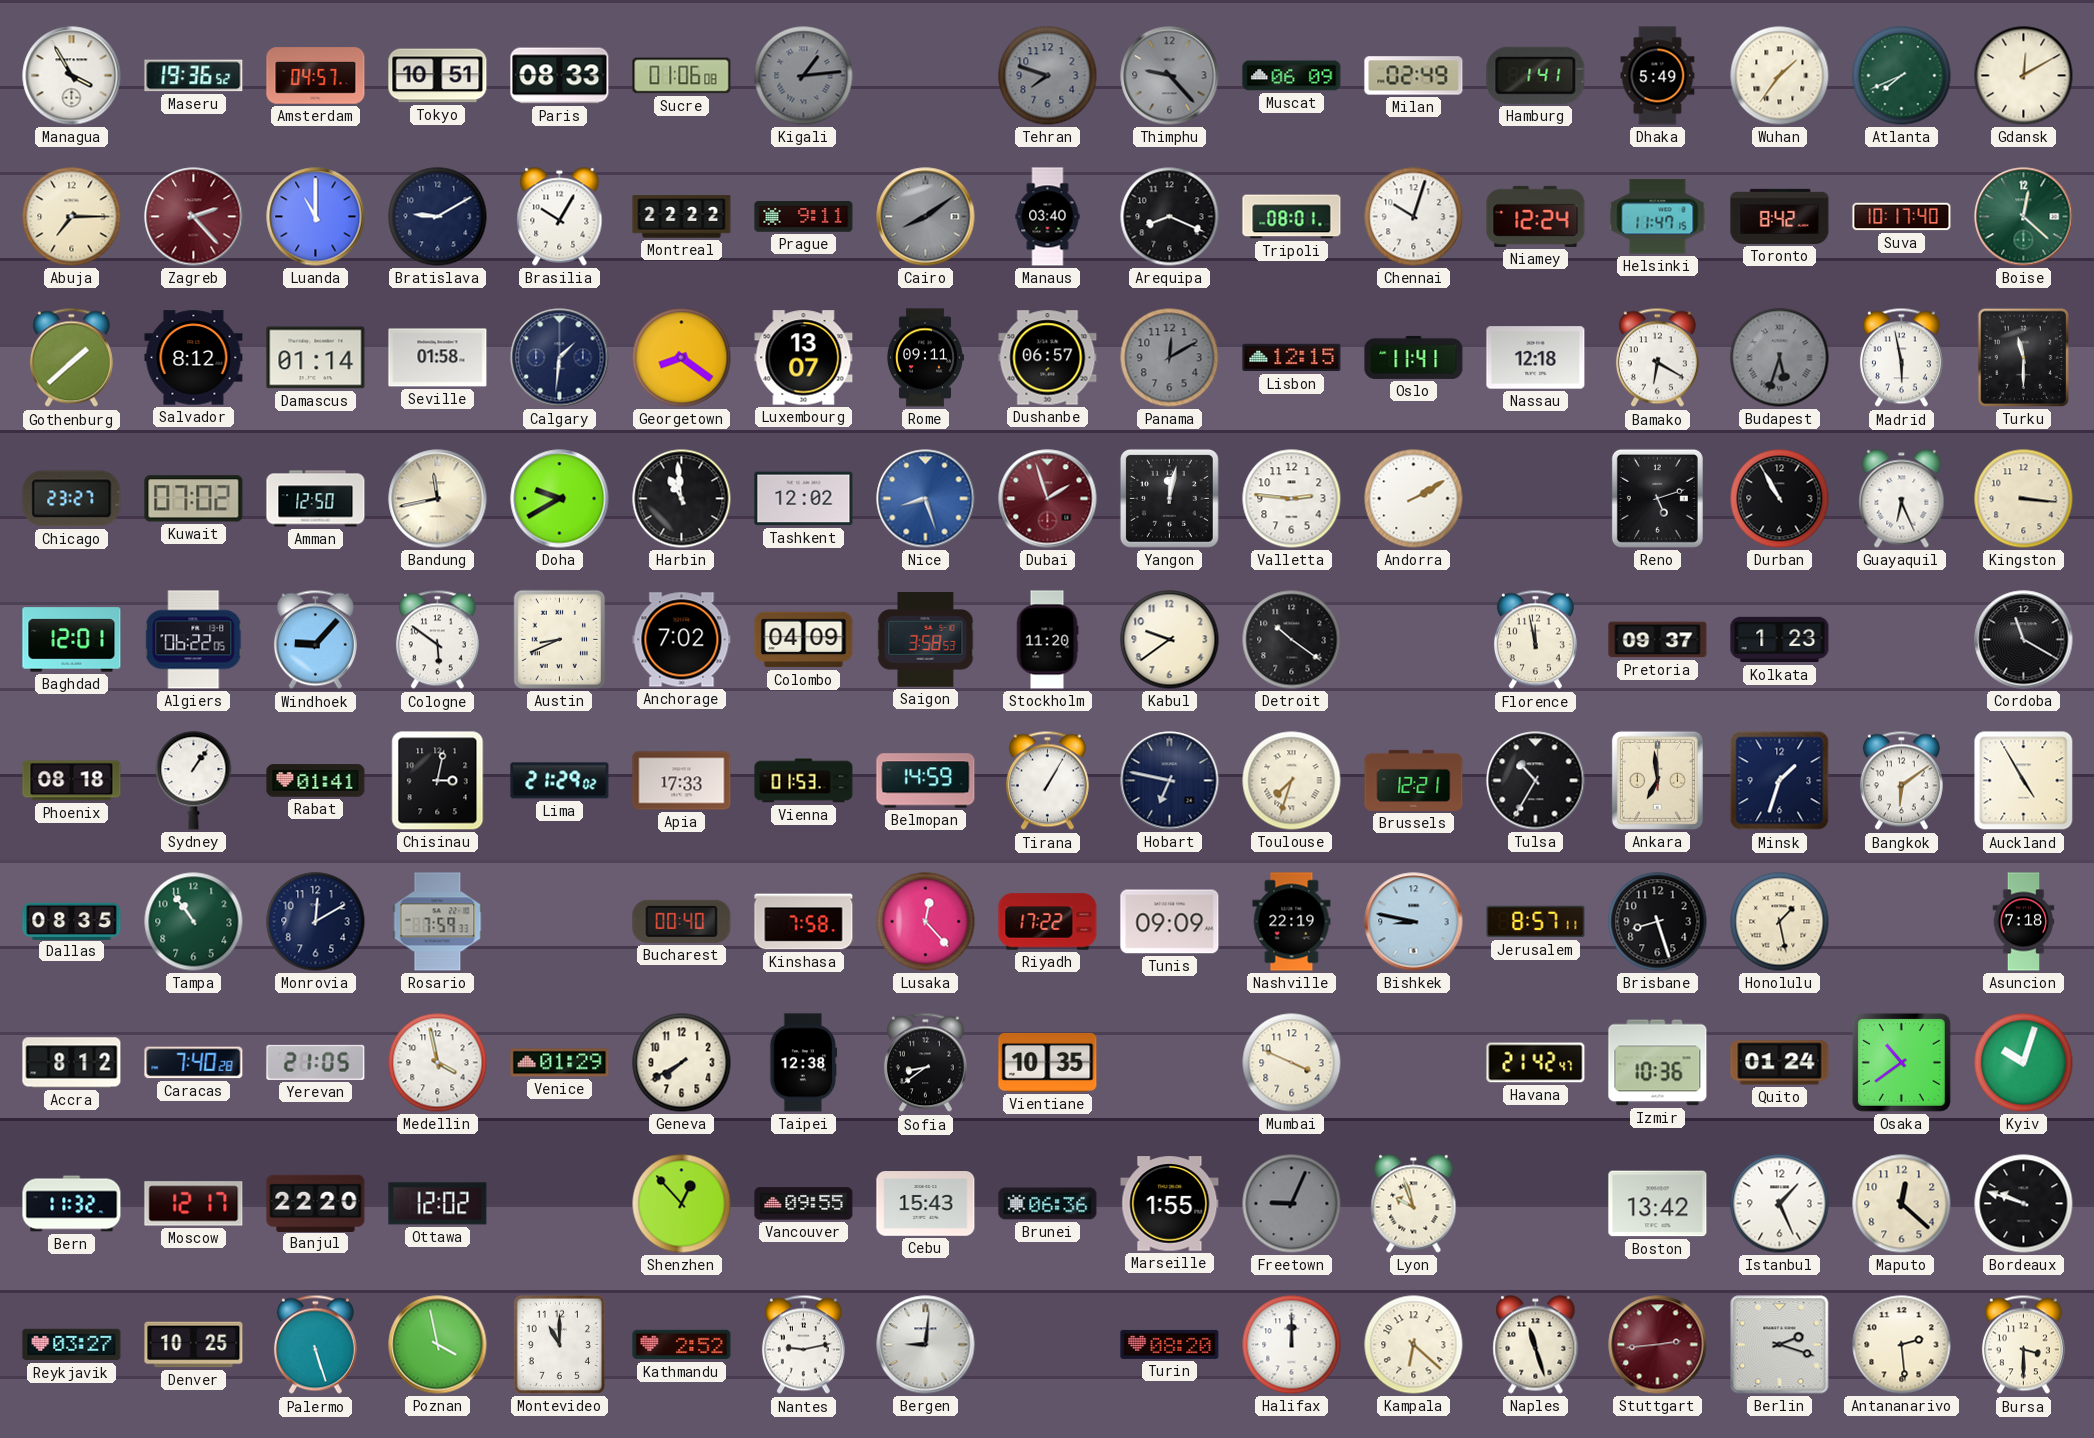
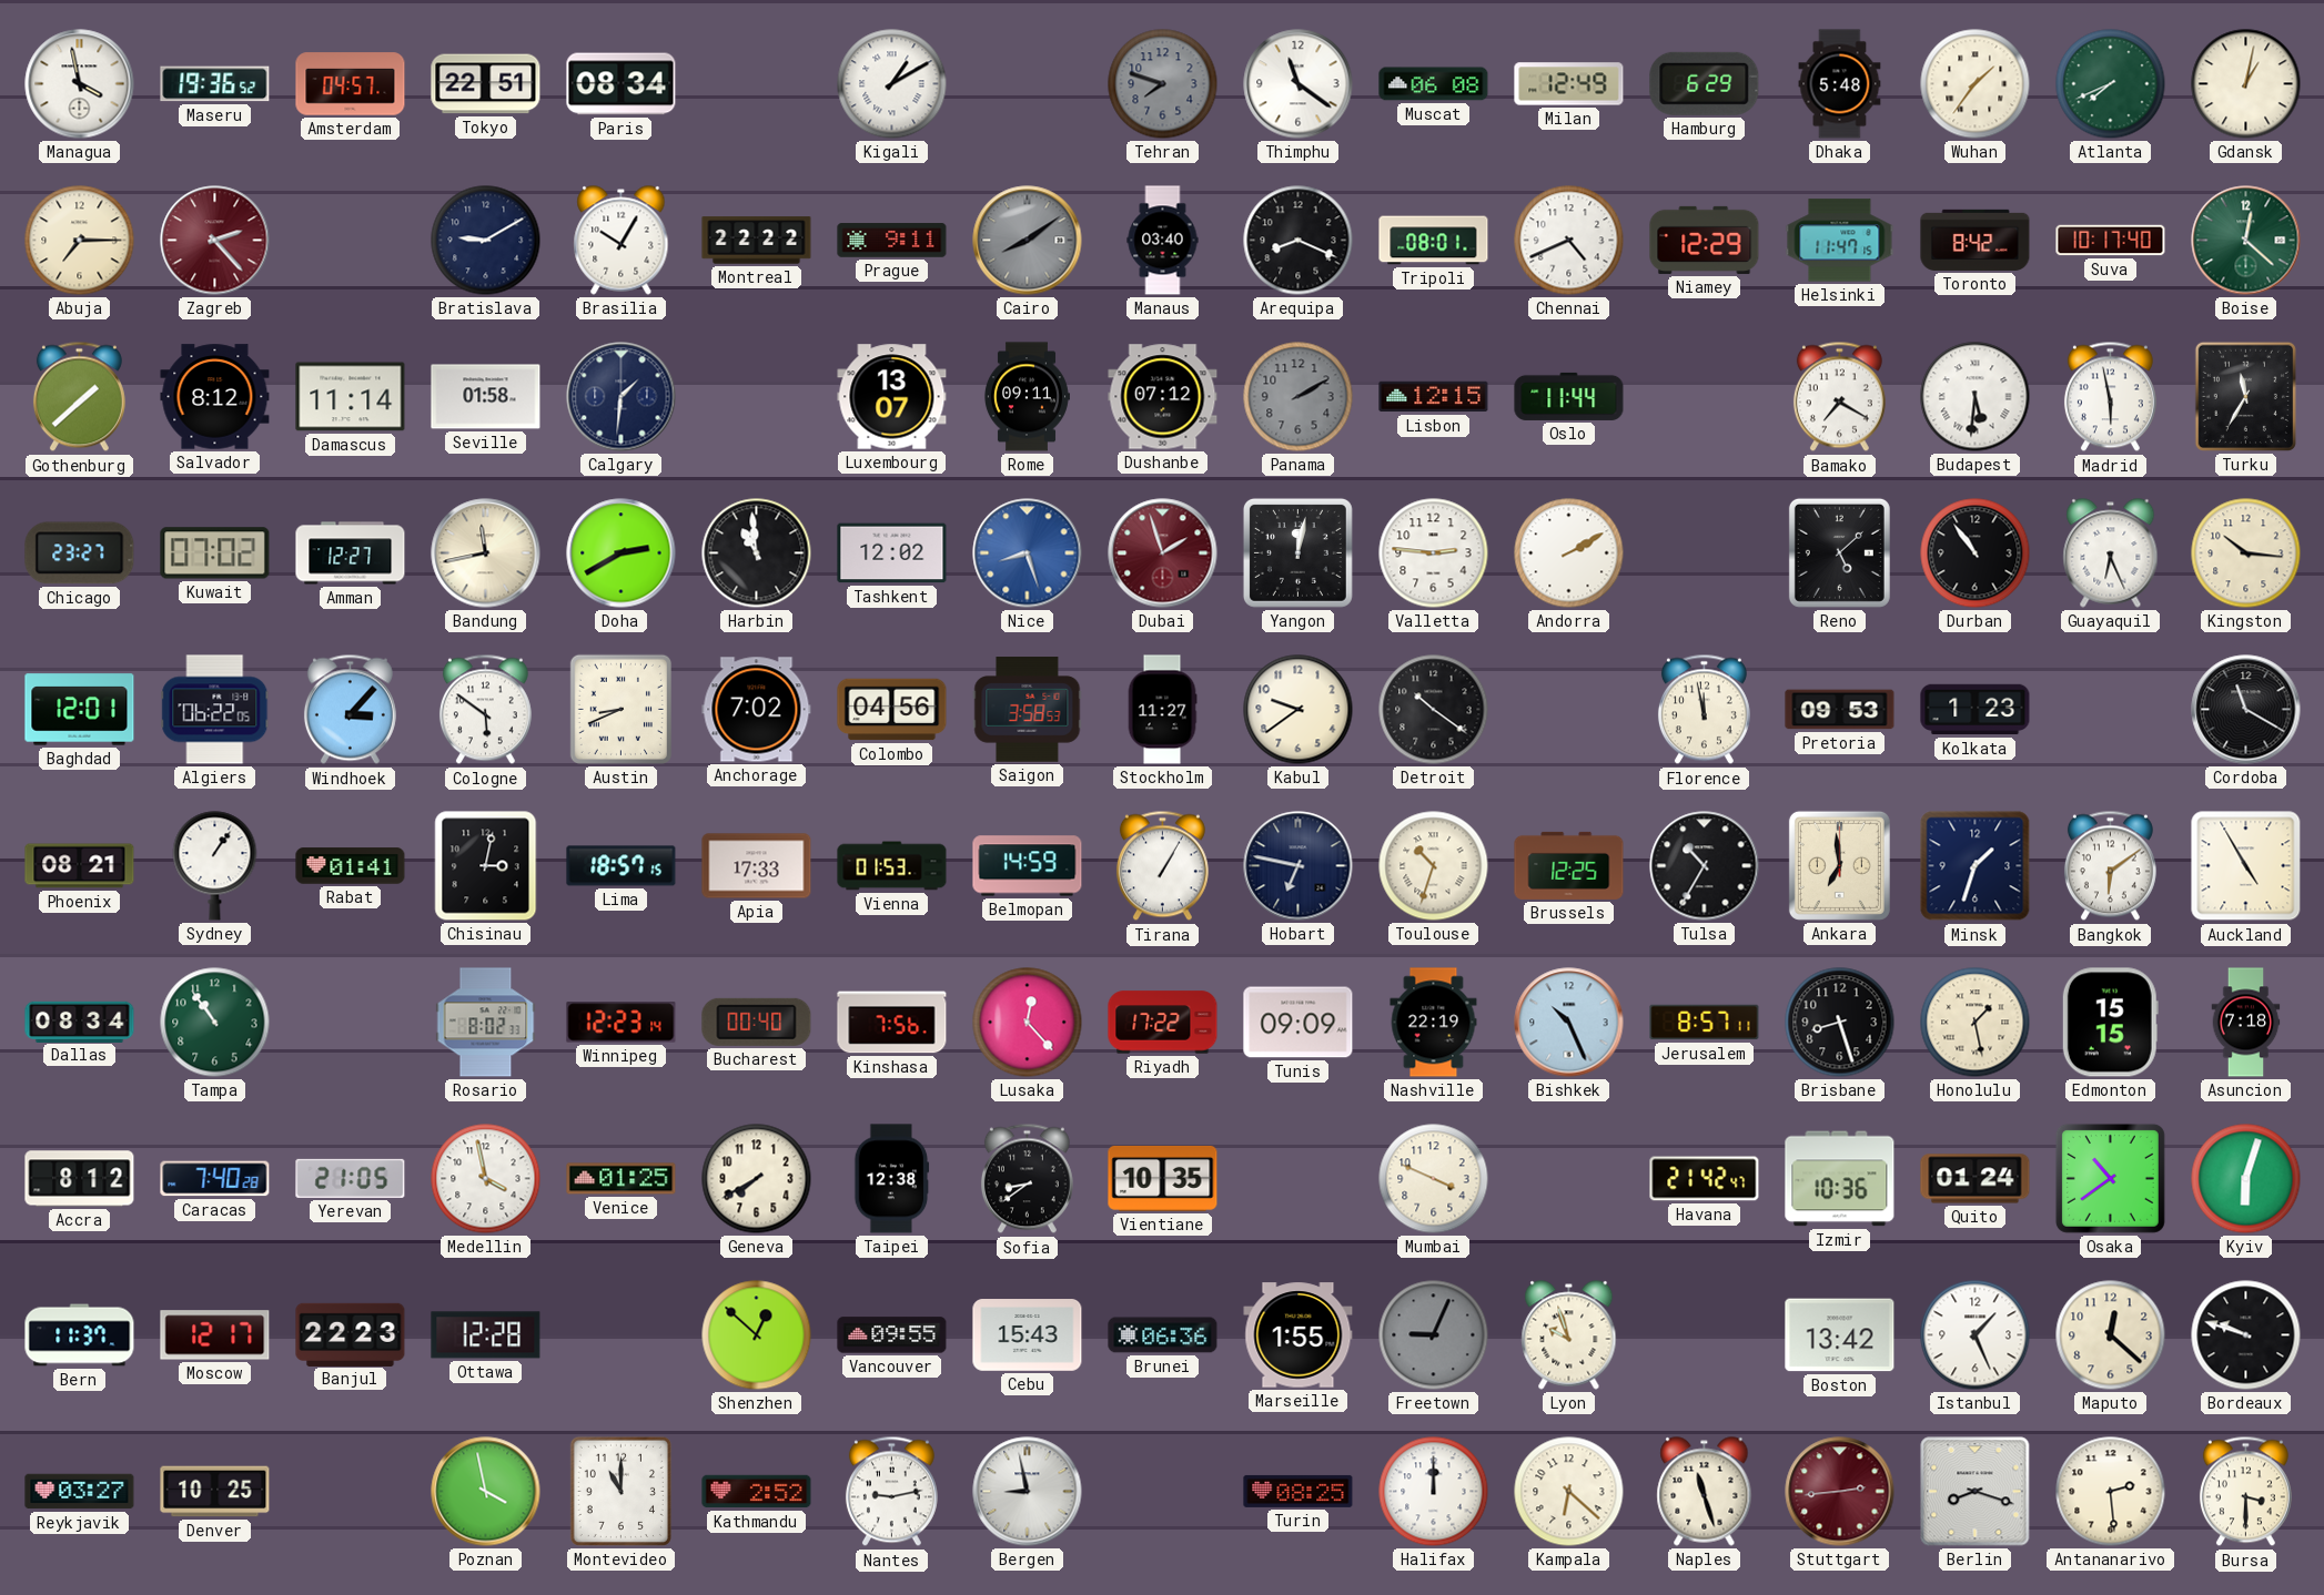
Managua: 3:55 -> 3:58 (80, 84)
Tokyo: 10:51 -> 22:51 (486, 84)
Paris: 08:33 -> 08:34 (622, 84)
Sucre: 01:06 -> none (682, 76)
Kigali: 1:14 -> 1:10 (892, 84)
Kigali dial: grey -> white (892, 84)
Thimphu: 9:23 -> 11:21 (1299, 84)
Thimphu dial: grey -> white (1299, 84)
Muscat: 06:09 -> 06:08 (1434, 84)
Milan: 02:49 -> 12:49 (1569, 84)
Hamburg: 1:41 -> 6:29 (1705, 83)
Dhaka: 5:49 -> 5:48 (1840, 84)
Gdansk: 12:10 -> 1:02 (2246, 84)
Luanda: 11:00 -> none (316, 217)
Chennai: 10:03 -> 4:41 (1569, 241)
Niamey: 12:24 -> 12:29 (1705, 240)
Damascus: 01:14 -> 11:14 (351, 397)
Georgetown: 8:21 -> none (682, 358)
Dushanbe: 06:57 -> 07:12 (1163, 397)
Panama: 12:10 -> 2:10 (1299, 397)
Oslo: 11:41 -> 11:44 (1569, 396)
Nassau: 12:18 -> none (1536, 358)
Bamako: 6:20 -> 7:20 (1839, 397)
Budapest: 5:33 -> 5:31 (1976, 397)
Budapest dial: grey -> white (1976, 397)
Turku: 11:30 -> 11:35 (2245, 396)
Amman: 12:50 -> 12:27 (351, 553)
Doha: 9:40 -> 2:40 (622, 553)
Reno: 5:12 -> 5:08 (1839, 552)
Durban: 10:55 -> 10:54 (1976, 553)
Kingston: 3:16 -> 10:16 (2246, 553)
Windhoek: 9:07 -> 3:07 (350, 710)
Colombo: 04:09 -> 04:56 (892, 710)
Stockholm: 11:20 -> 11:27 (1162, 710)
Pretoria: 09:37 -> 09:53 (1840, 710)
Phoenix: 08:18 -> 08:21 (80, 866)
Lima: 21:29 -> 18:57 (622, 866)
Toulouse: 7:33 -> 10:33 (1434, 866)
Brussels: 12:21 -> 12:25 (1569, 865)
Dallas: 08:35 -> 08:34 (80, 1022)
Monrovia: 12:10 -> none (316, 922)
Rosario: 7:59 -> 8:02 (486, 1023)
Winnipeg: none -> 12:23 (622, 1023)
Kinshasa: 7:58 -> 7:56 (892, 1023)
Bishkek: 8:47 -> 10:26 (1569, 1023)
Edmonton: none -> 15:15 (2110, 1023)
Venice: 01:29 -> 01:25 (622, 1179)
Kyiv: 10:03 -> 6:03 (2246, 1179)
Bern: 11:32 -> 11:37 (80, 1335)
Banjul: 22:20 -> 22:23 (351, 1334)
Ottawa: 12:02 -> 12:28 (486, 1335)
Shenzhen: 12:53 -> 12:52 (757, 1335)
Palermo: 5:27 -> none (315, 1345)
Bergen: 9:01 -> 8:58 (1028, 1492)
Turin: 08:20 -> 08:25 (1299, 1491)
Berlin: 2:18 -> 8:18 (1976, 1492)
